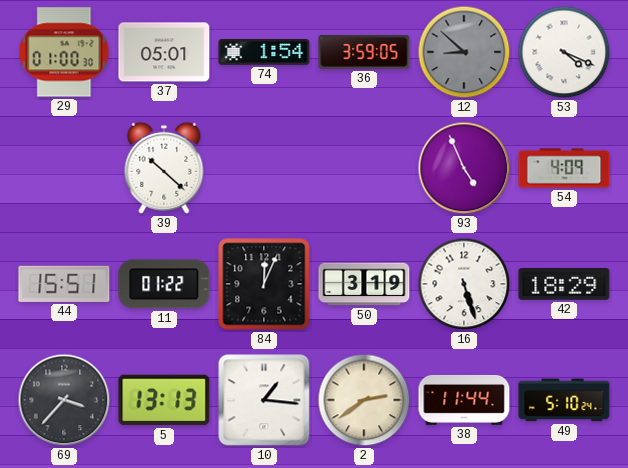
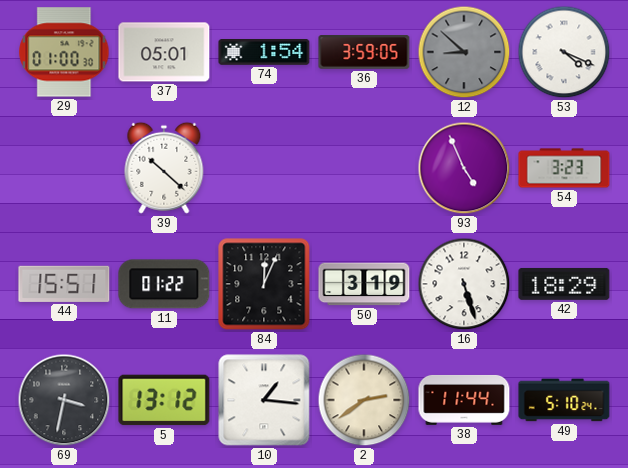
54: 4:09 -> 3:23 (564, 168)
69: 3:37 -> 3:32 (64, 400)
5: 13:13 -> 13:12 (164, 400)
